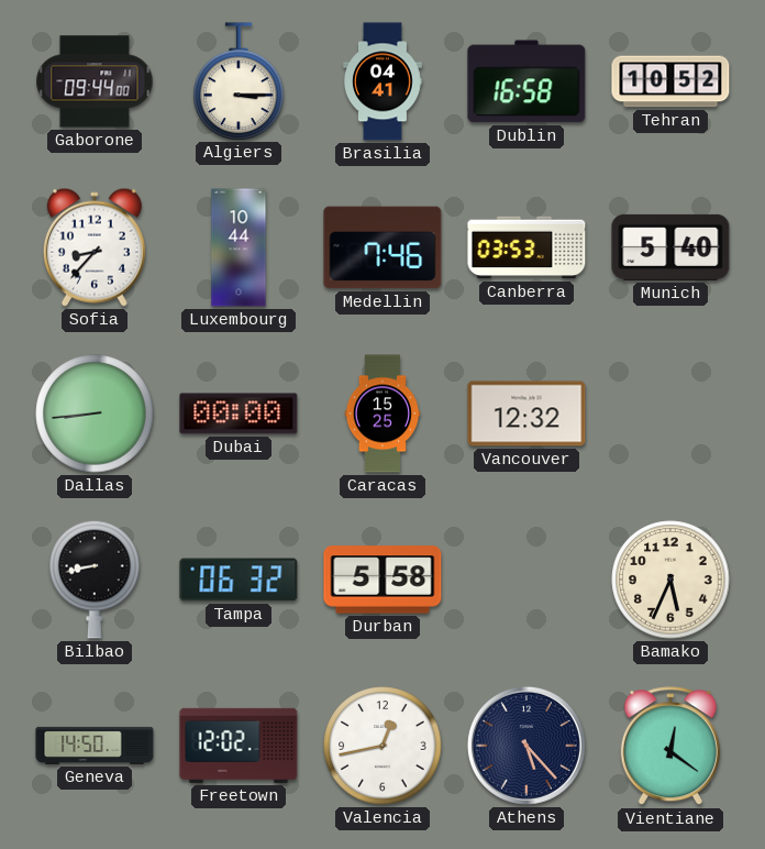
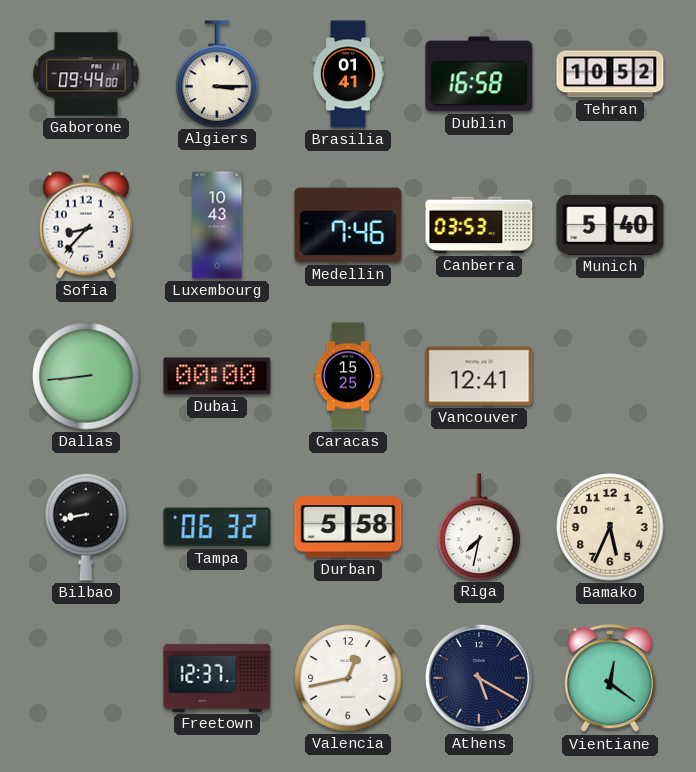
Brasilia: 04:41 -> 01:41 (349, 74)
Luxembourg: 10:44 -> 10:43 (217, 225)
Vancouver: 12:32 -> 12:41 (479, 376)
Riga: none -> 7:32 (479, 527)
Geneva: 14:50 -> none (95, 746)
Freetown: 12:02 -> 12:37 (217, 678)
Athens: 5:23 -> 5:20 (479, 678)
